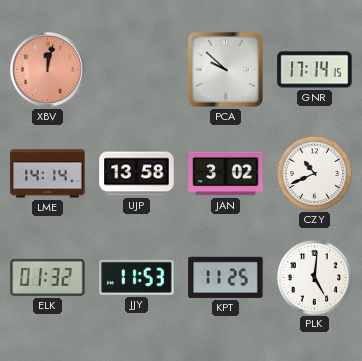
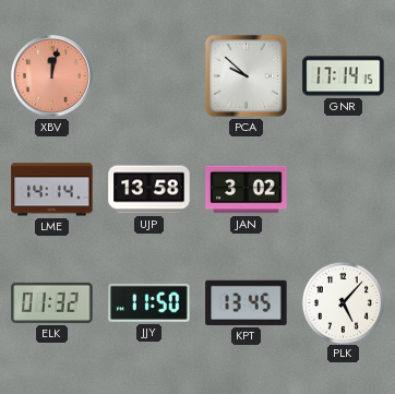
CZY: 10:41 -> none (314, 173)
JJY: 11:53 -> 11:50 (149, 302)
KPT: 11:25 -> 13:45 (247, 302)
PLK: 5:01 -> 5:07 (343, 302)
